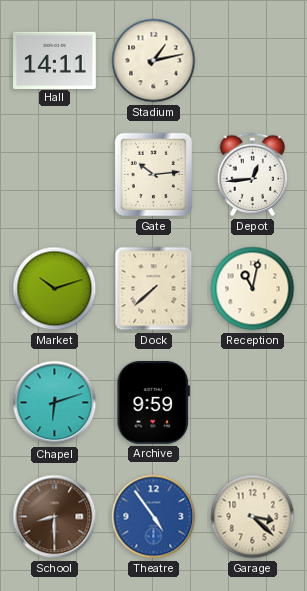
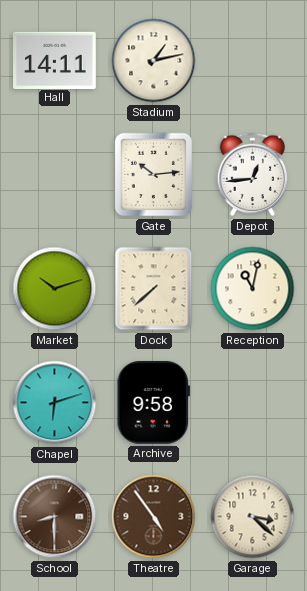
Archive: 9:59 -> 9:58 (153, 403)
Theatre dial: blue -> brown (154, 517)
